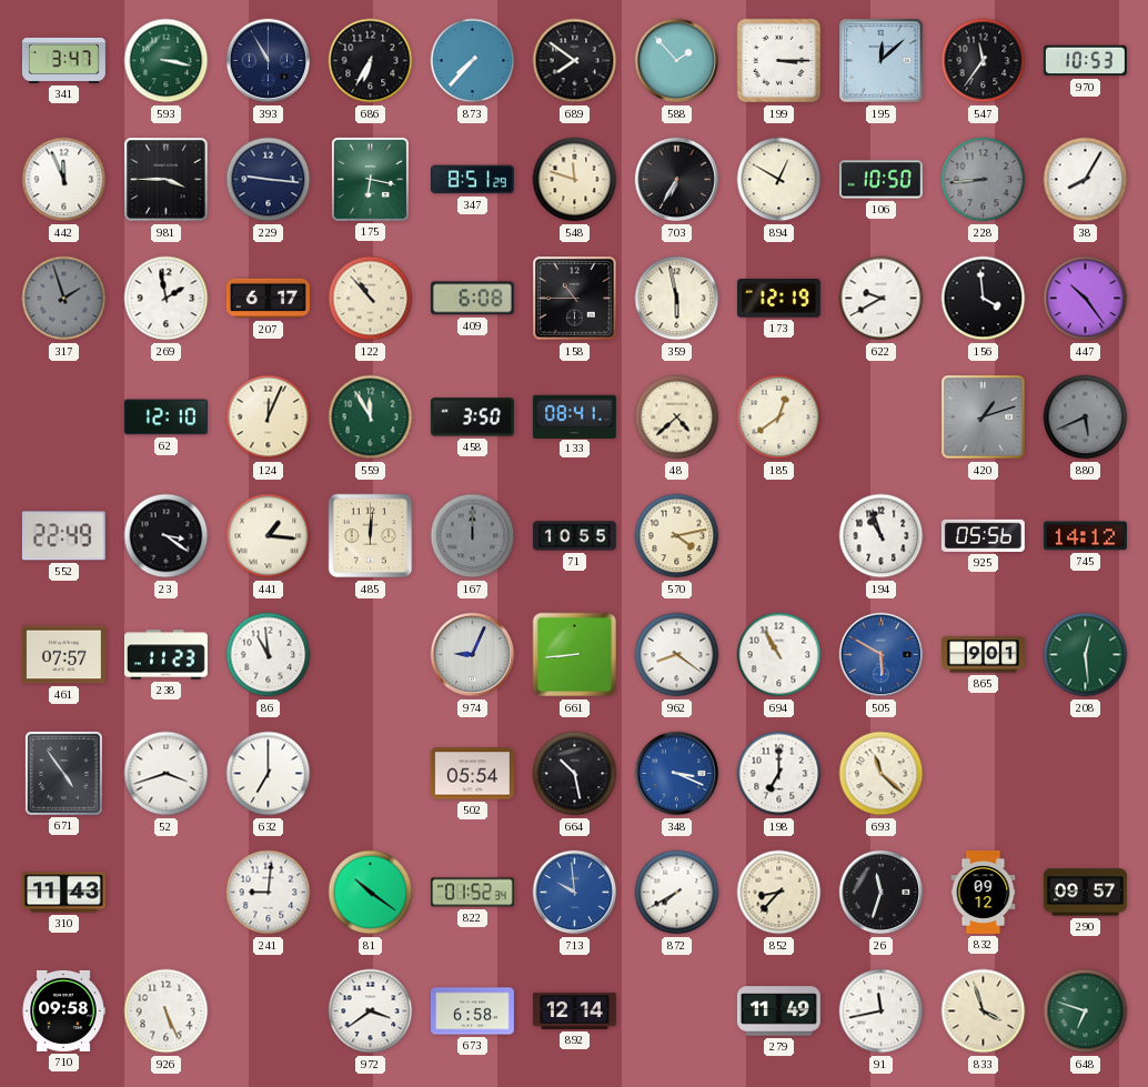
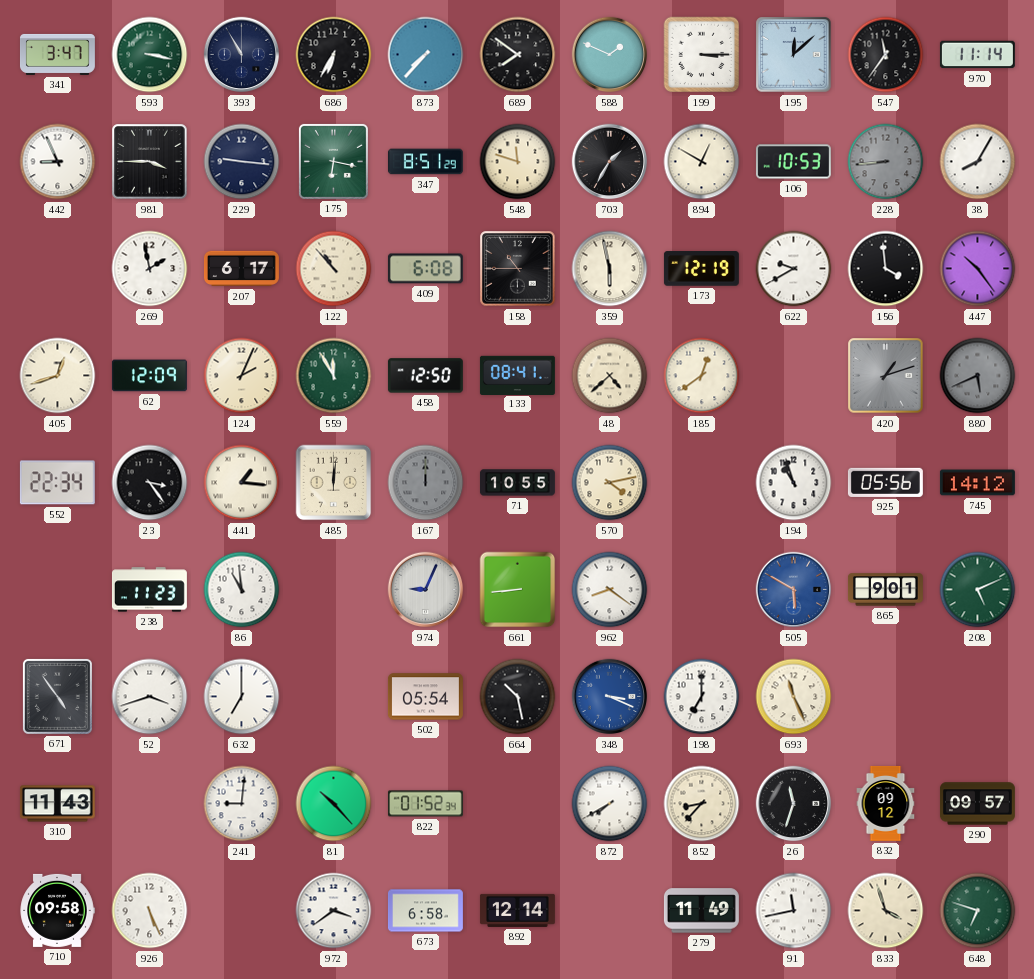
588: 1:53 -> 1:49 (610, 55)
970: 10:53 -> 11:14 (977, 55)
442: 11:56 -> 8:56 (58, 162)
703: 6:35 -> 1:35 (610, 162)
106: 10:50 -> 10:53 (793, 162)
317: 1:57 -> none (64, 299)
405: none -> 12:42 (58, 376)
62: 12:10 -> 12:09 (149, 376)
124: 12:04 -> 2:04 (242, 376)
458: 3:50 -> 12:50 (425, 376)
552: 22:49 -> 22:34 (57, 483)
23: 3:21 -> 3:24 (150, 483)
461: 07:57 -> none (63, 655)
694: 10:55 -> none (779, 655)
208: 12:29 -> 5:11 (978, 590)
693: 11:22 -> 11:26 (794, 697)
81: 10:21 -> 10:23 (334, 804)
713: 9:59 -> none (575, 893)
